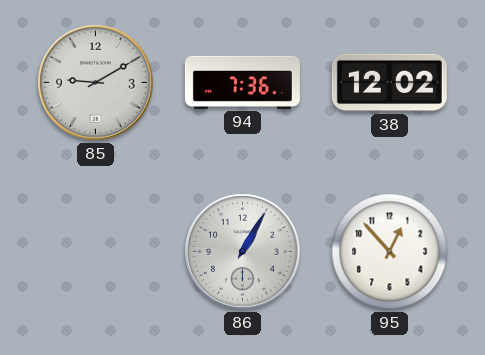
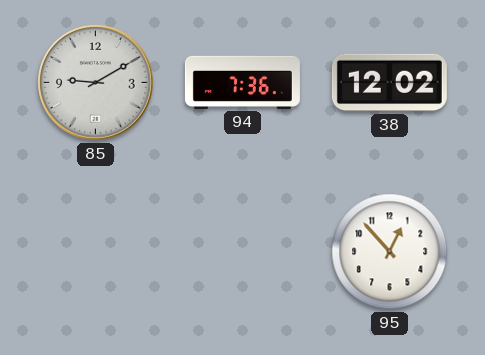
86: 1:05 -> none (243, 252)
